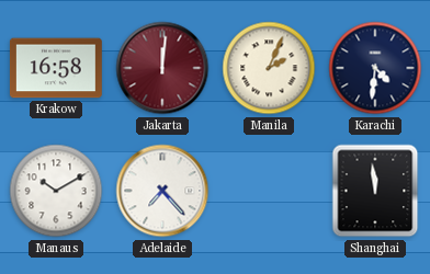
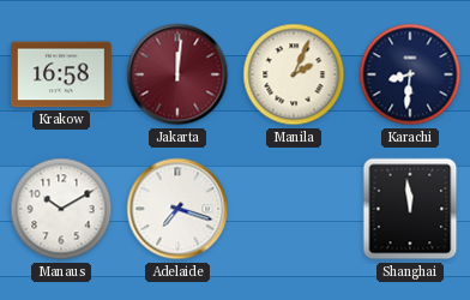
Karachi: 4:31 -> 8:31 (410, 74)
Adelaide: 7:23 -> 7:18 (177, 209)
